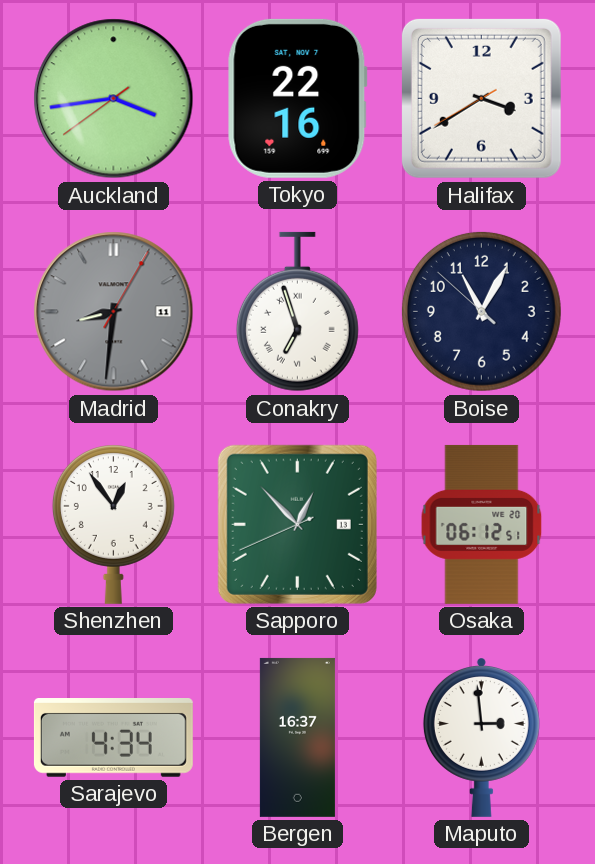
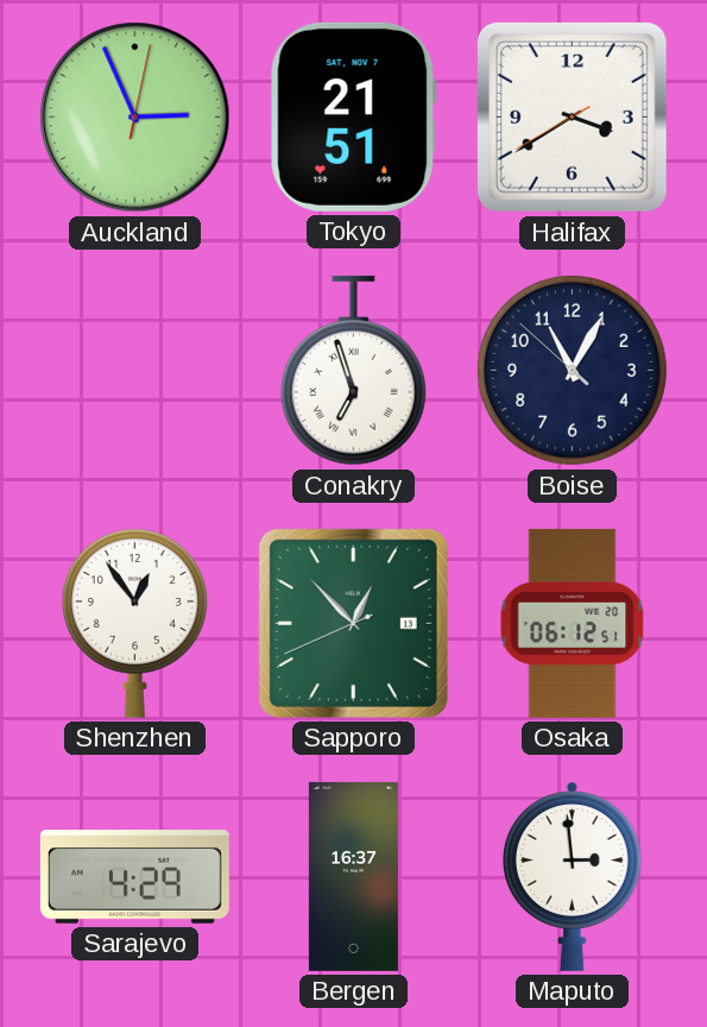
Auckland: 3:43 -> 2:56 (135, 118)
Tokyo: 22:16 -> 21:51 (353, 116)
Madrid: 8:31 -> none (114, 312)
Sarajevo: 4:34 -> 4:29 (134, 877)
